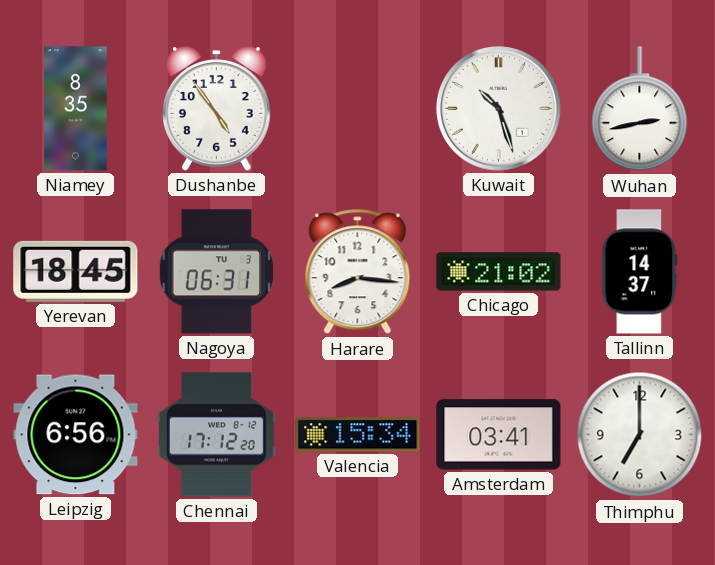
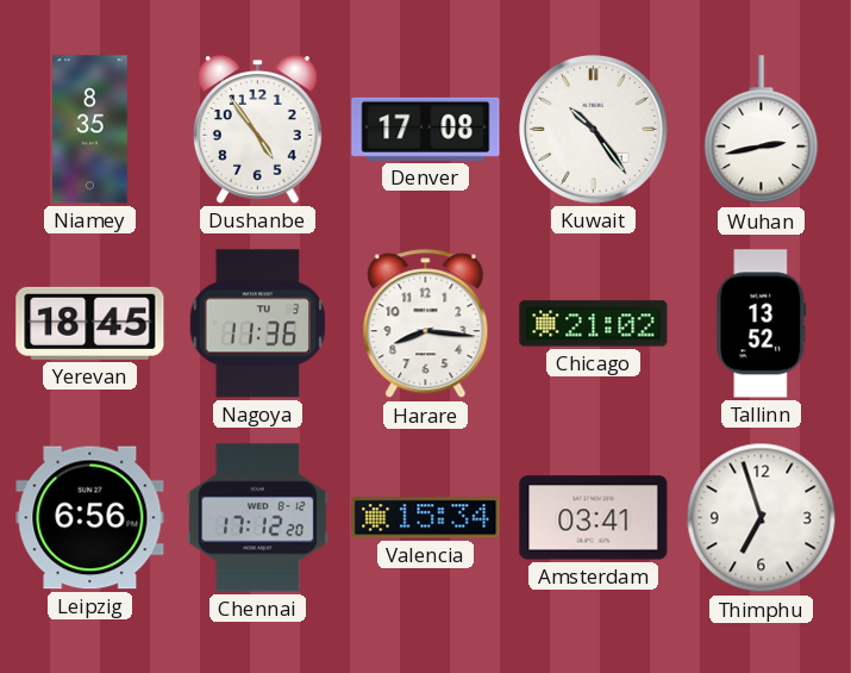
Denver: none -> 17:08 (426, 129)
Kuwait: 10:27 -> 10:24 (594, 130)
Nagoya: 06:31 -> 11:36 (258, 324)
Tallinn: 14:37 -> 13:52 (762, 324)
Thimphu: 7:00 -> 6:57 (762, 518)
